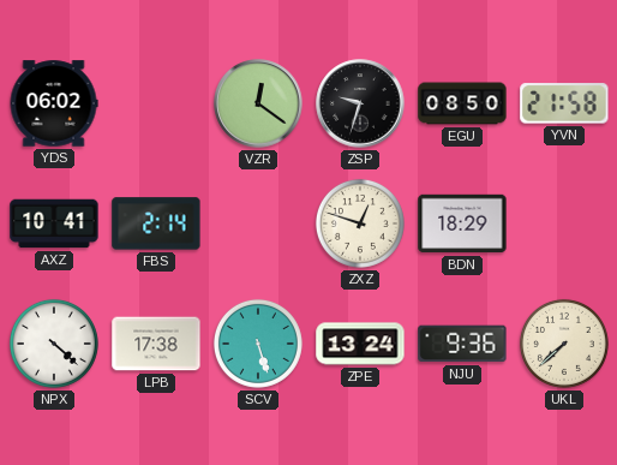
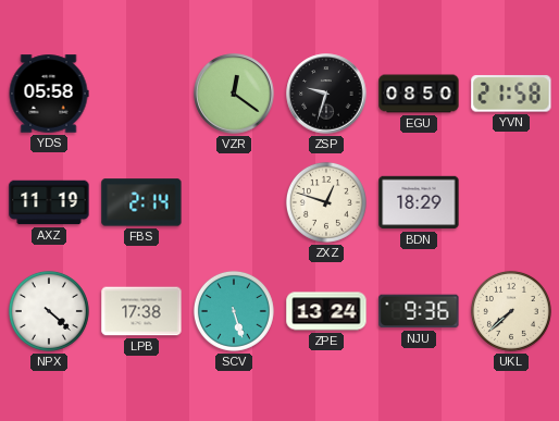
YDS: 06:02 -> 05:58 (49, 94)
AXZ: 10:41 -> 11:19 (49, 202)
